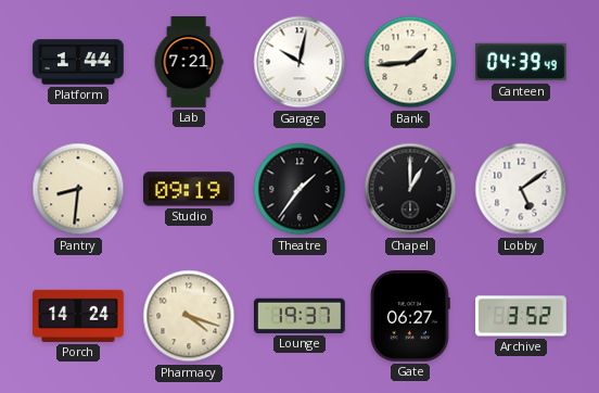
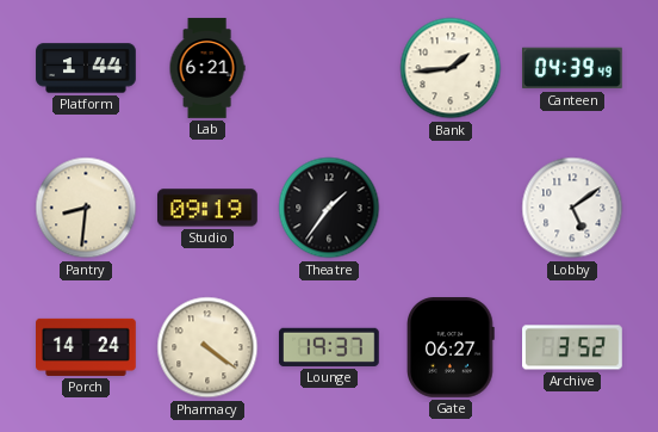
Lab: 7:21 -> 6:21 (207, 68)
Garage: 10:02 -> none (299, 62)
Chapel: 1:00 -> none (410, 189)
Pharmacy: 4:18 -> 4:21 (207, 347)
